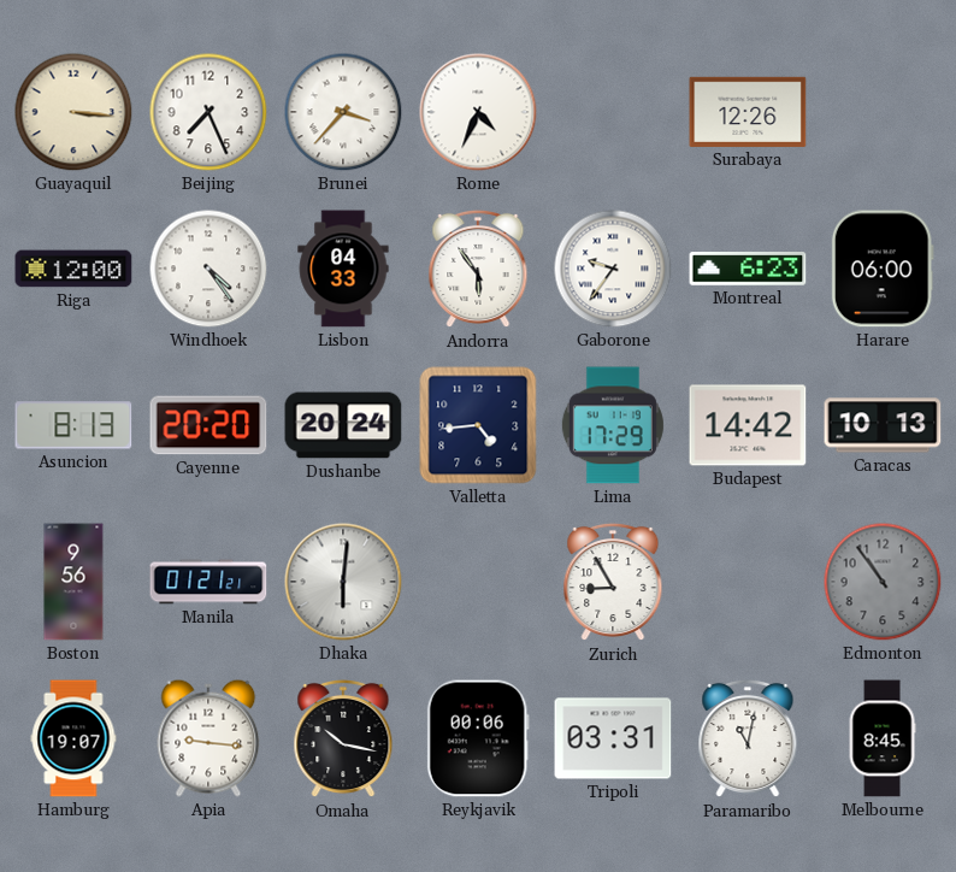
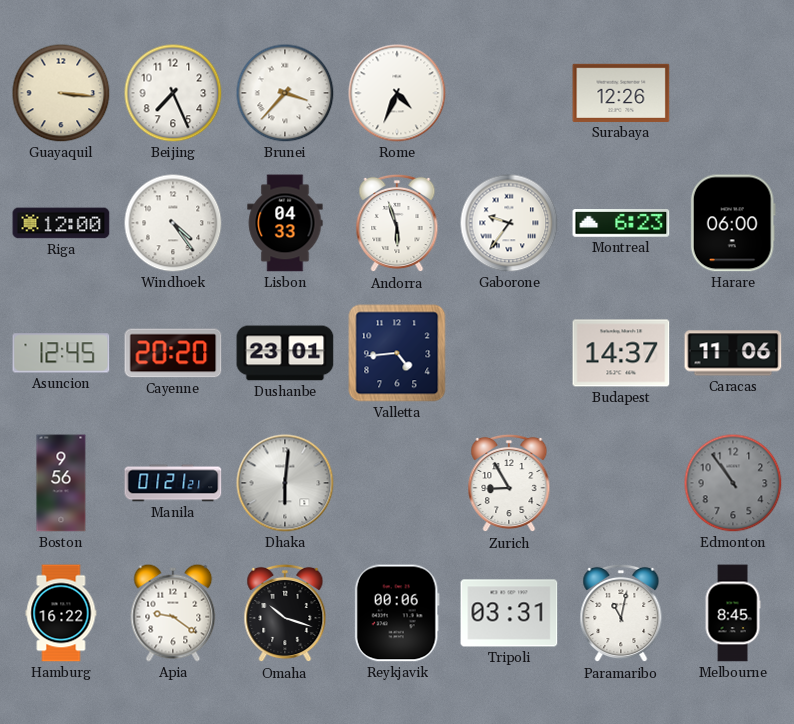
Andorra: 5:54 -> 5:57 (397, 223)
Asuncion: 8:13 -> 12:45 (61, 353)
Dushanbe: 20:24 -> 23:01 (285, 353)
Lima: 17:29 -> none (613, 425)
Budapest: 14:42 -> 14:37 (621, 353)
Caracas: 10:13 -> 11:06 (733, 353)
Hamburg: 19:07 -> 16:22 (61, 613)
Apia: 9:16 -> 9:21 (173, 613)
Omaha: 10:17 -> 10:18 (285, 613)
